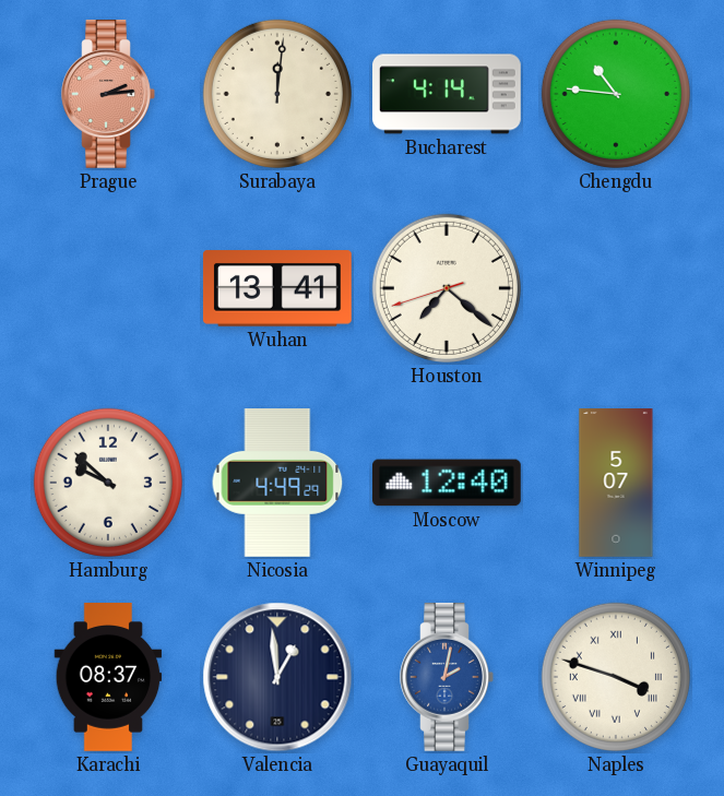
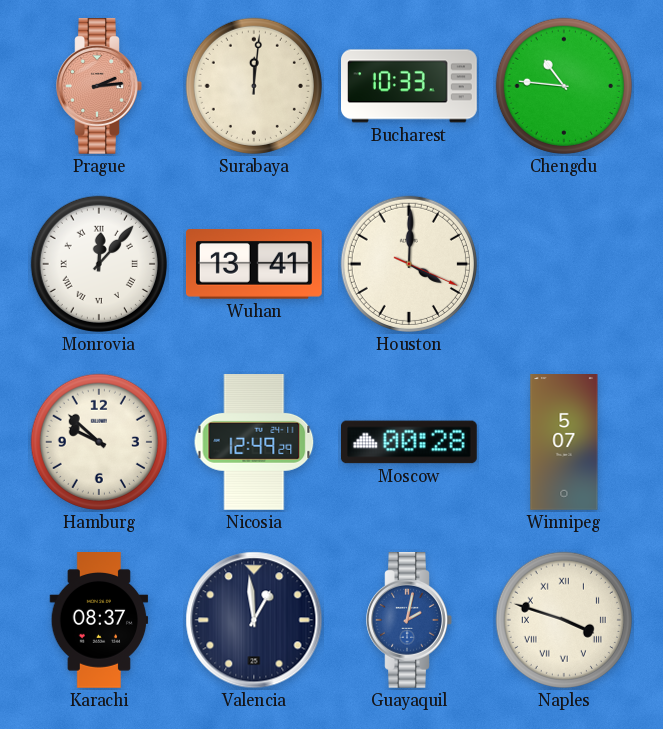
Bucharest: 4:14 -> 10:33 (410, 86)
Monrovia: none -> 12:07 (99, 264)
Houston: 7:21 -> 4:00 (409, 264)
Nicosia: 4:49 -> 12:49 (254, 443)
Moscow: 12:40 -> 00:28 (410, 442)
